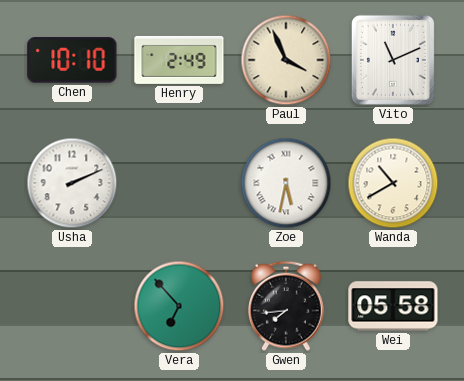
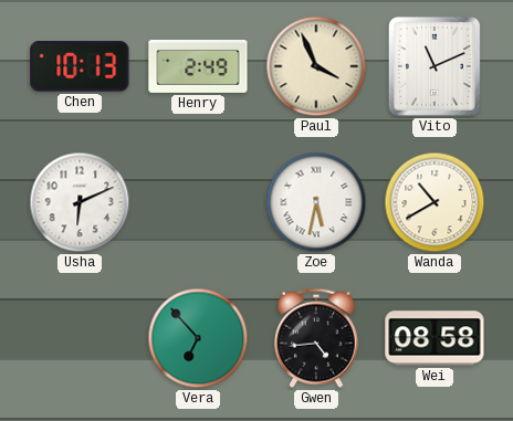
Chen: 10:10 -> 10:13 (80, 66)
Usha: 2:11 -> 6:11 (80, 202)
Gwen: 7:44 -> 4:44 (317, 338)
Wei: 05:58 -> 08:58 (435, 338)
